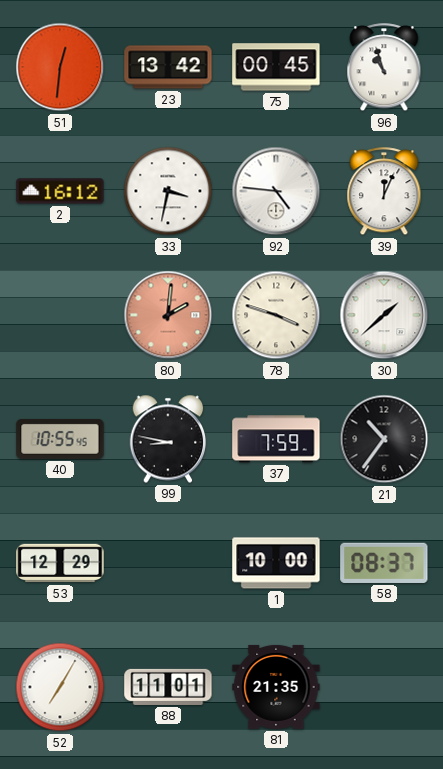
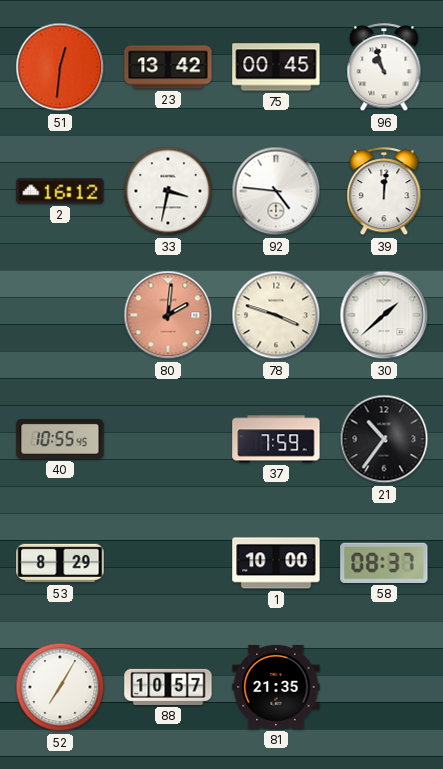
39: 12:04 -> 12:01 (384, 192)
99: 8:47 -> none (168, 439)
53: 12:29 -> 8:29 (60, 563)
88: 11:01 -> 10:57 (168, 687)
